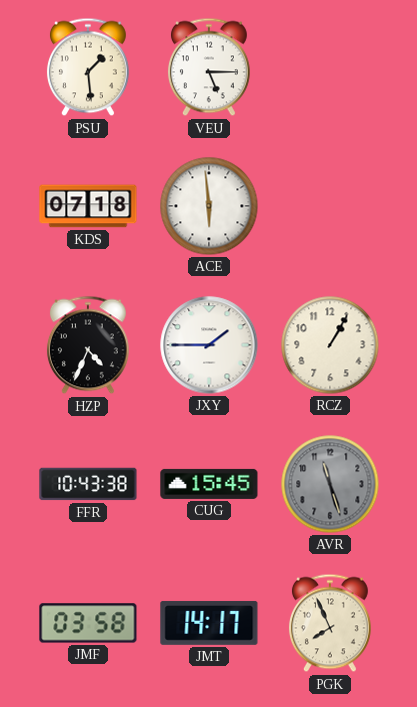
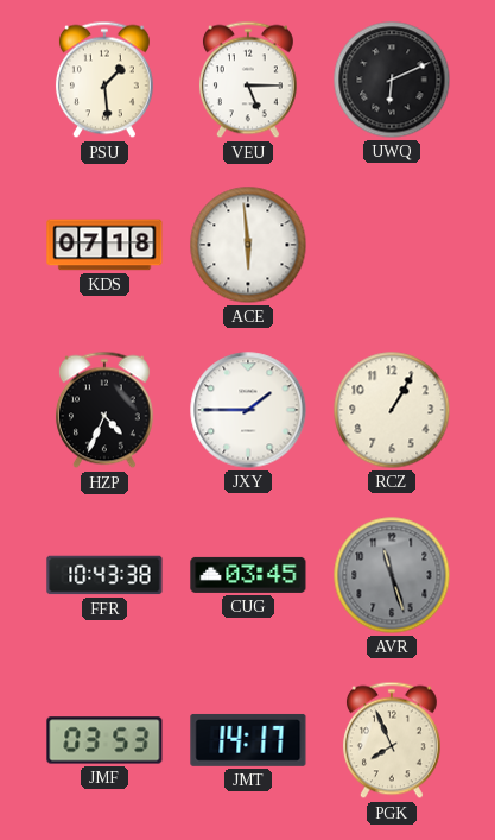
UWQ: none -> 6:11 (392, 80)
CUG: 15:45 -> 03:45 (248, 575)
JMF: 03:58 -> 03:53 (104, 740)
